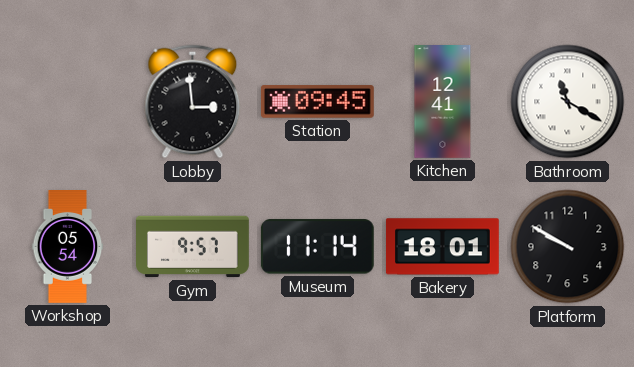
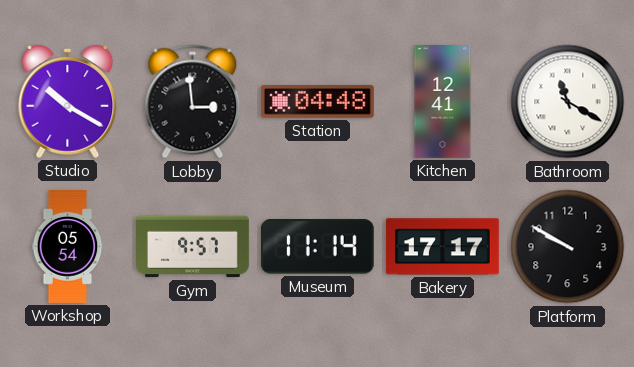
Studio: none -> 10:20 (68, 102)
Station: 09:45 -> 04:48 (317, 102)
Bakery: 18:01 -> 17:17 (443, 247)
